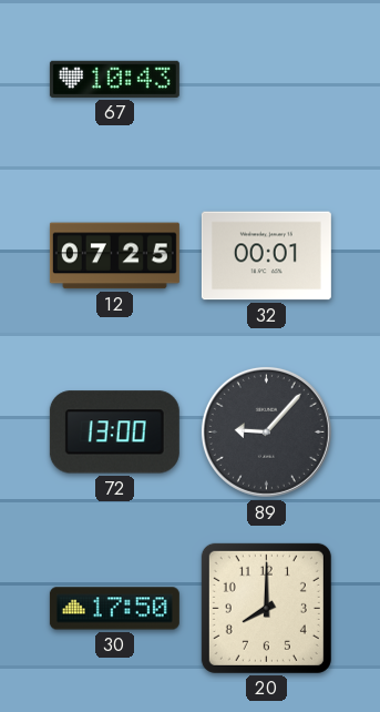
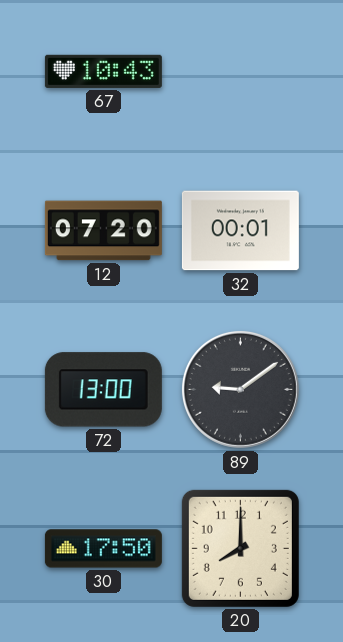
12: 07:25 -> 07:20 (103, 231)
89: 9:07 -> 9:09 (240, 389)
